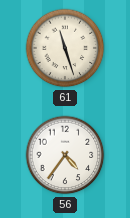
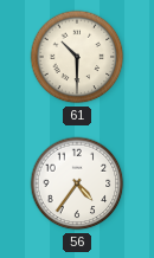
61: 11:27 -> 10:30 (77, 57)
